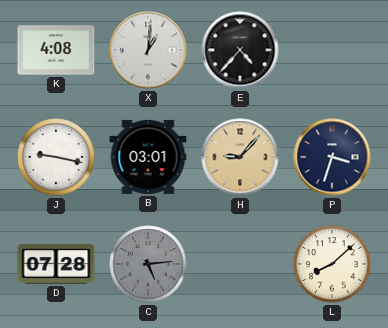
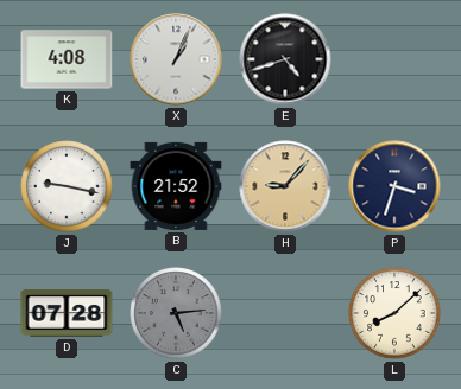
X: 1:01 -> 1:04 (176, 59)
E: 4:37 -> 4:42 (285, 59)
B: 03:01 -> 21:52 (176, 186)
